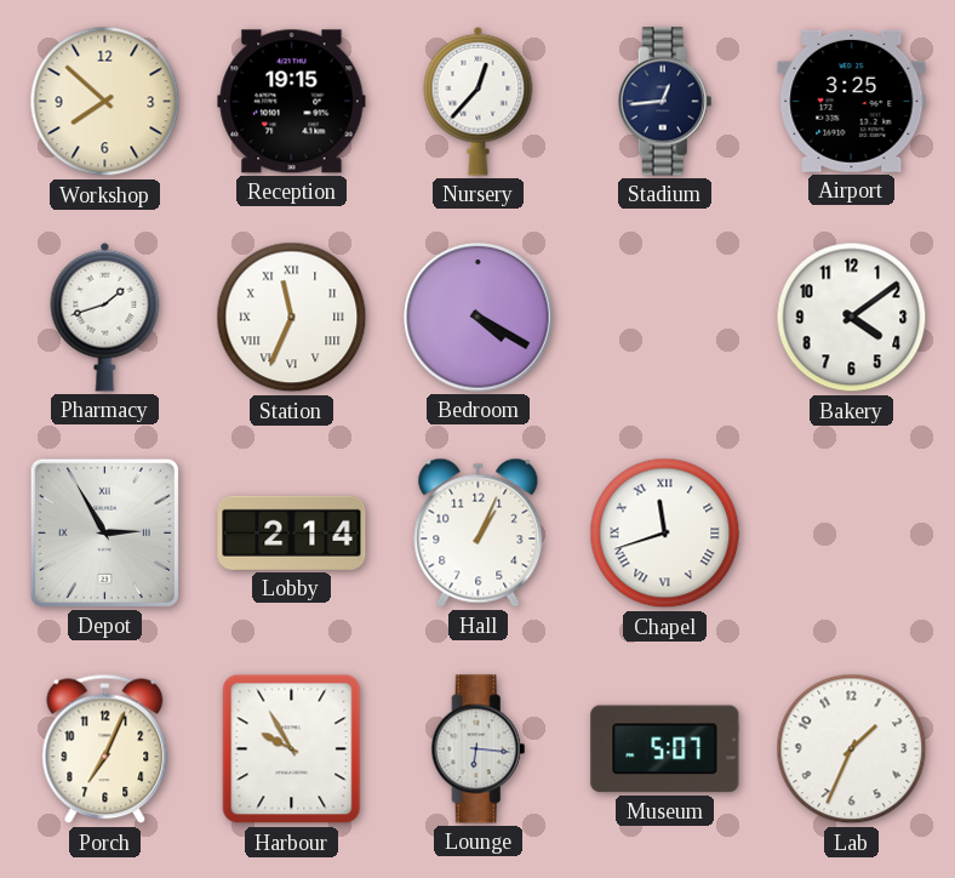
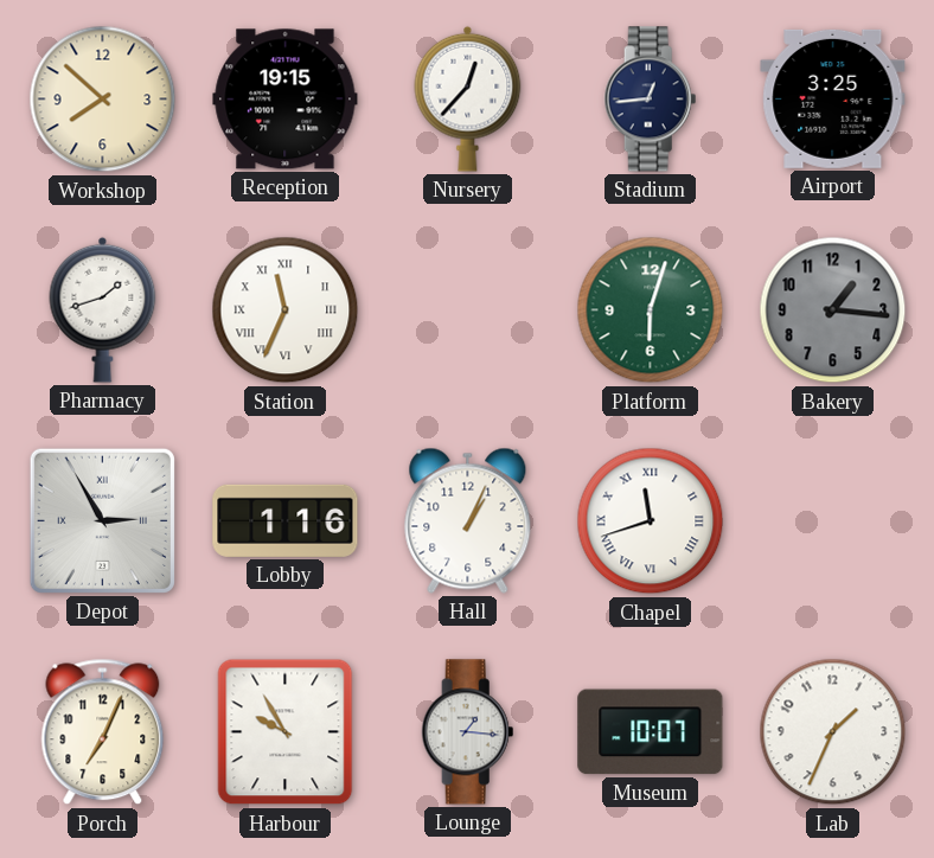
Bedroom: 4:20 -> none (479, 318)
Platform: none -> 6:03 (651, 310)
Bakery: 4:09 -> 1:16 (833, 310)
Bakery dial: white -> grey (833, 310)
Lobby: 2:14 -> 1:16 (286, 520)
Lounge: 6:16 -> 1:16 (468, 732)
Museum: 5:07 -> 10:07 (651, 732)
